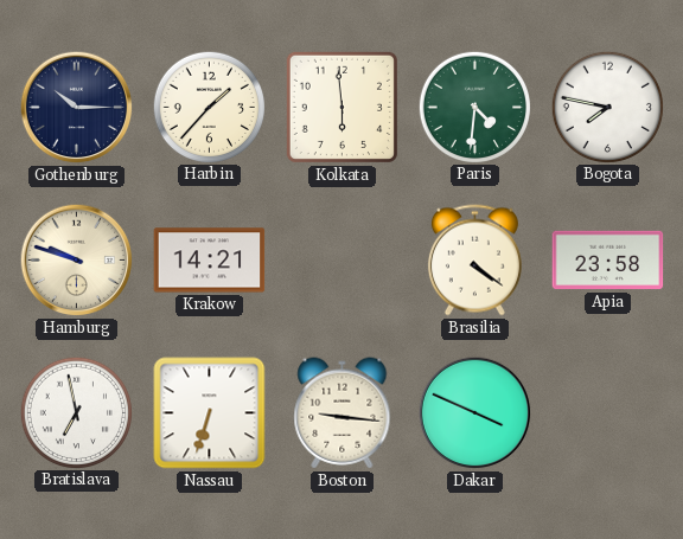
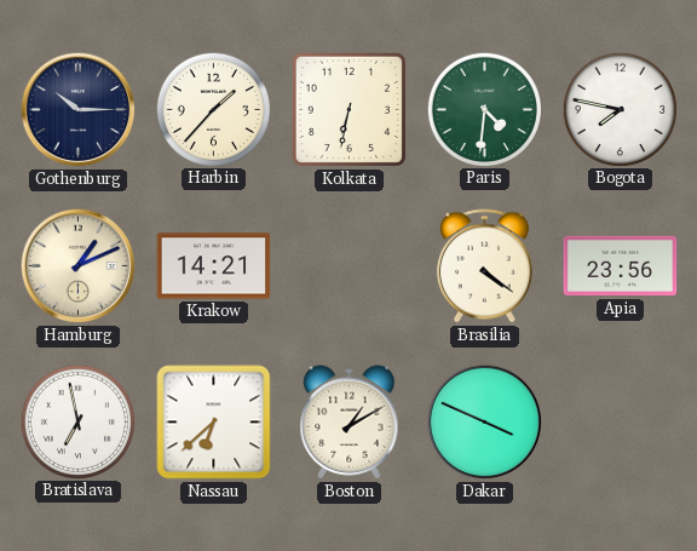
Kolkata: 5:59 -> 6:32 (348, 109)
Hamburg: 9:48 -> 1:11 (79, 266)
Apia: 23:58 -> 23:56 (621, 266)
Nassau: 6:33 -> 6:38 (214, 423)
Boston: 9:16 -> 1:10 (350, 423)
